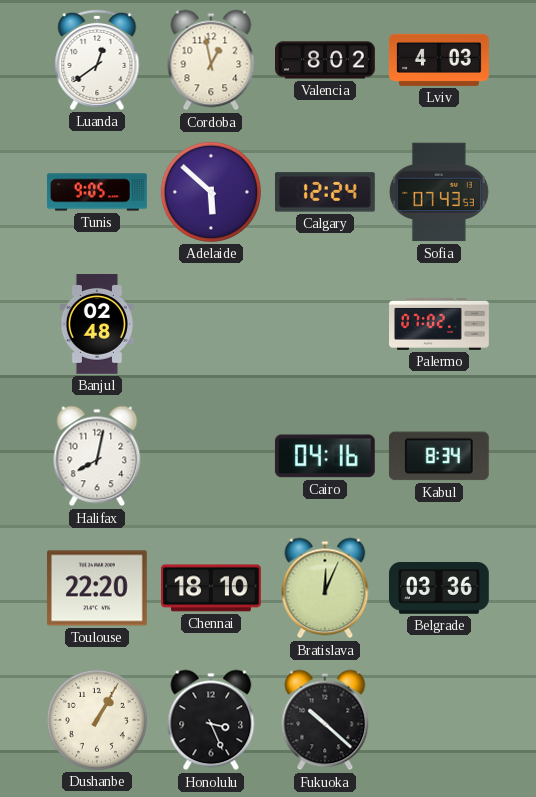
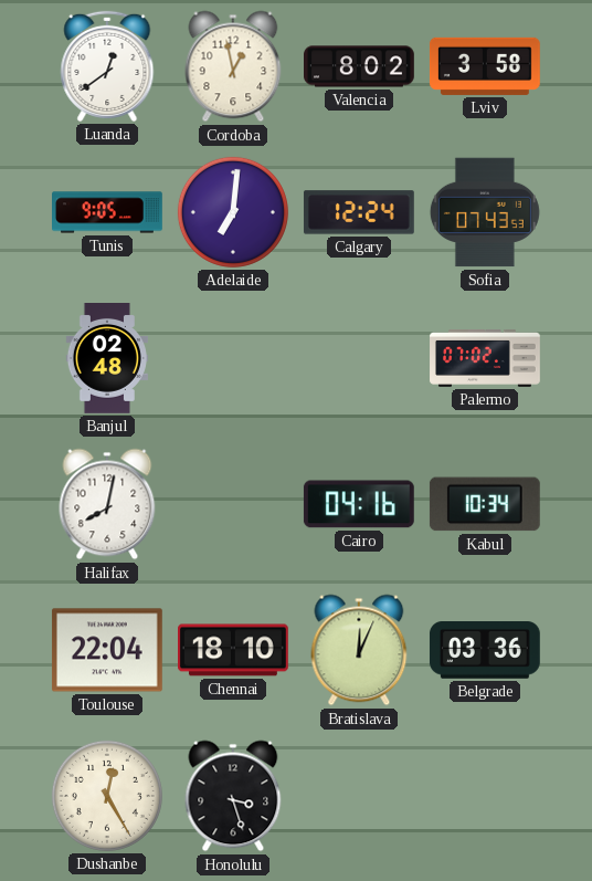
Lviv: 4:03 -> 3:58 (485, 66)
Adelaide: 5:52 -> 7:01 (233, 212)
Kabul: 8:34 -> 10:34 (485, 504)
Toulouse: 22:20 -> 22:04 (107, 650)
Dushanbe: 1:05 -> 12:25 (107, 796)
Honolulu: 3:26 -> 3:27 (233, 796)
Fukuoka: 10:22 -> none (325, 720)
